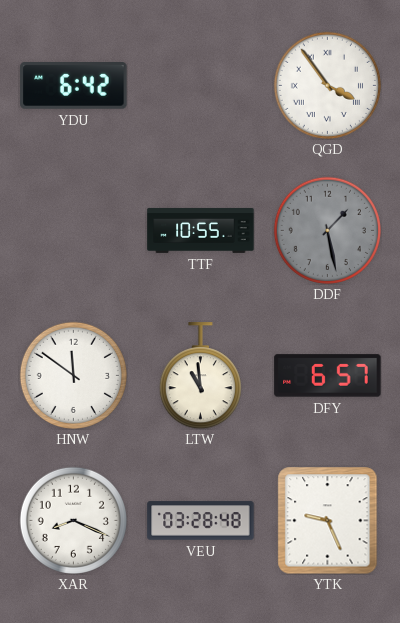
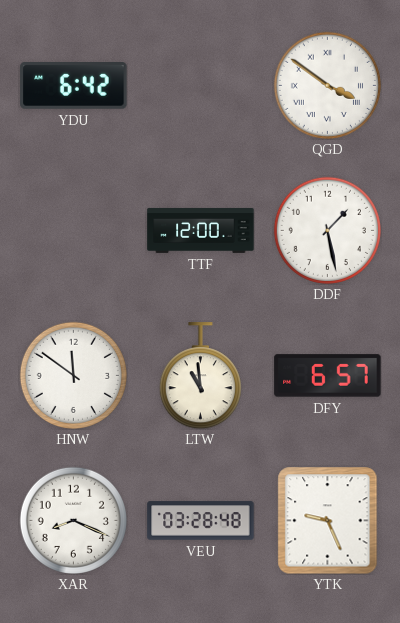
QGD: 3:54 -> 3:51 (327, 85)
TTF: 10:55 -> 12:00 (201, 230)
DDF dial: grey -> white (327, 230)
